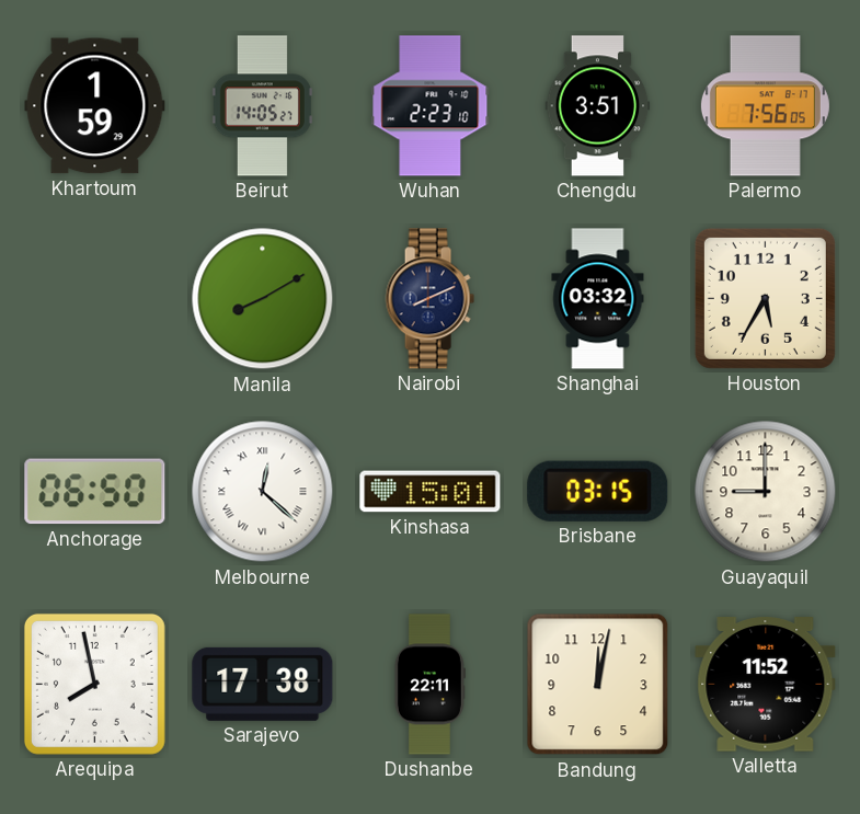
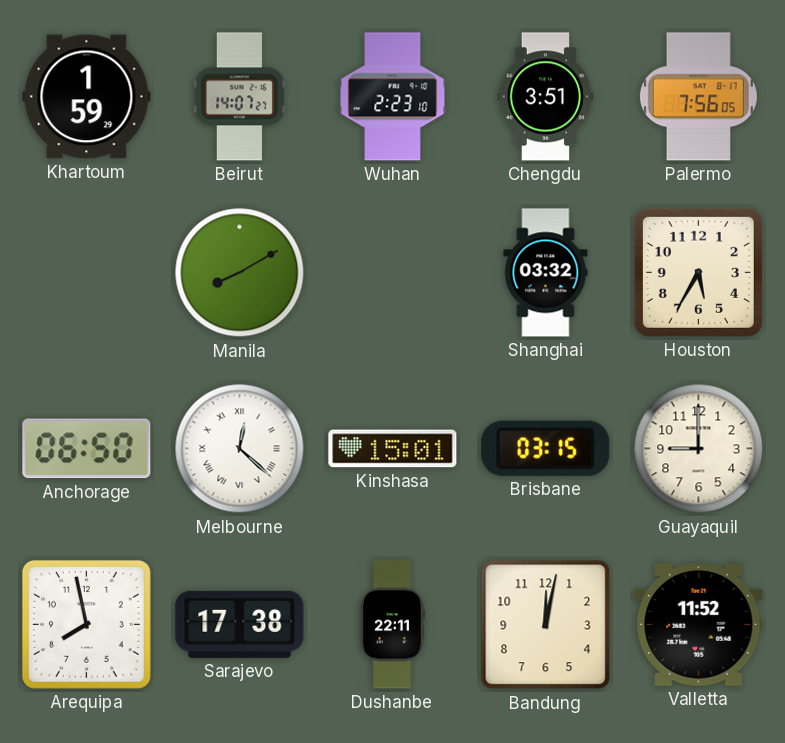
Beirut: 14:05 -> 14:07 (239, 97)
Nairobi: 8:11 -> none (429, 299)
